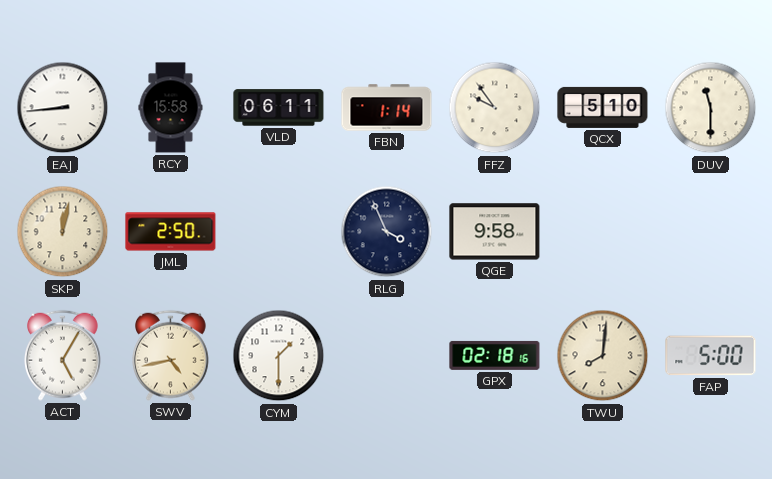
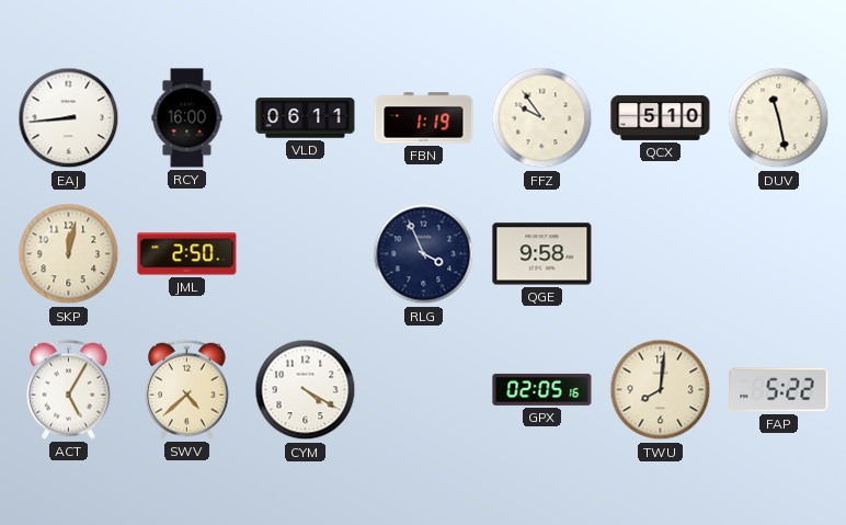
RCY: 15:58 -> 16:00 (187, 118)
FBN: 1:14 -> 1:19 (424, 118)
DUV: 11:30 -> 11:28 (779, 118)
SWV: 4:43 -> 4:38 (187, 389)
CYM: 1:30 -> 4:20 (306, 390)
GPX: 02:18 -> 02:05 (542, 389)
FAP: 5:00 -> 5:22 (779, 390)
